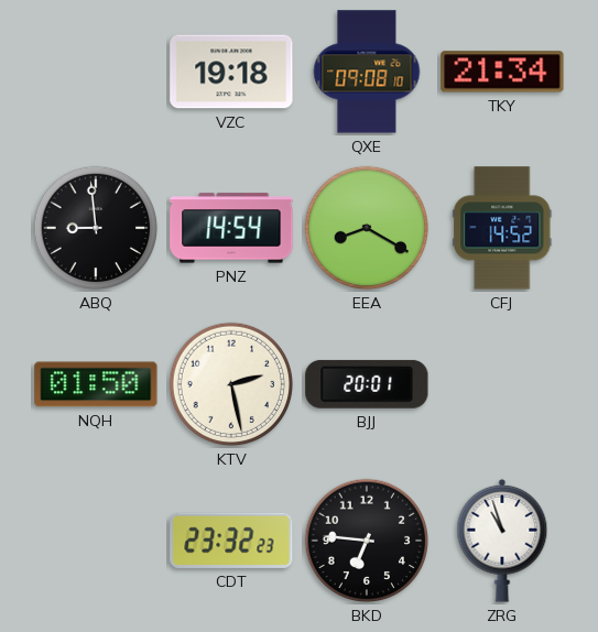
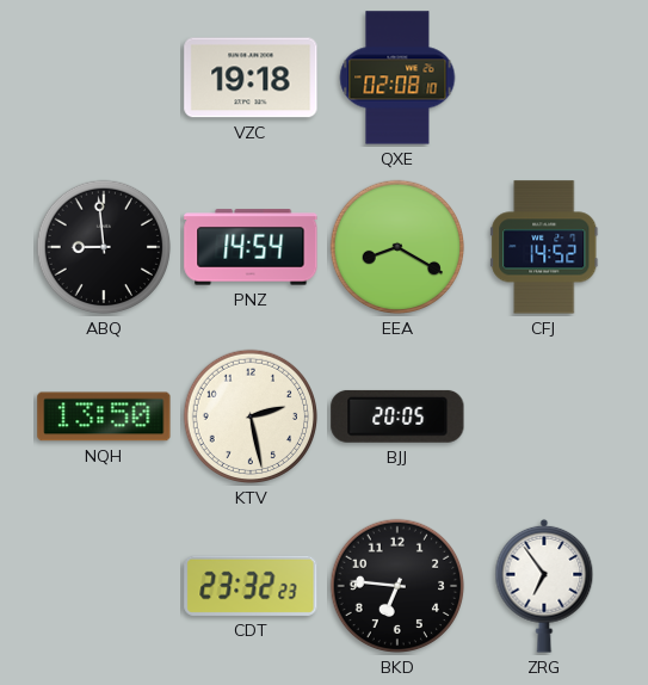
QXE: 09:08 -> 02:08 (397, 78)
TKY: 21:34 -> none (502, 72)
NQH: 01:50 -> 13:50 (104, 416)
BJJ: 20:01 -> 20:05 (397, 416)
ZRG: 10:57 -> 6:54 (544, 586)
